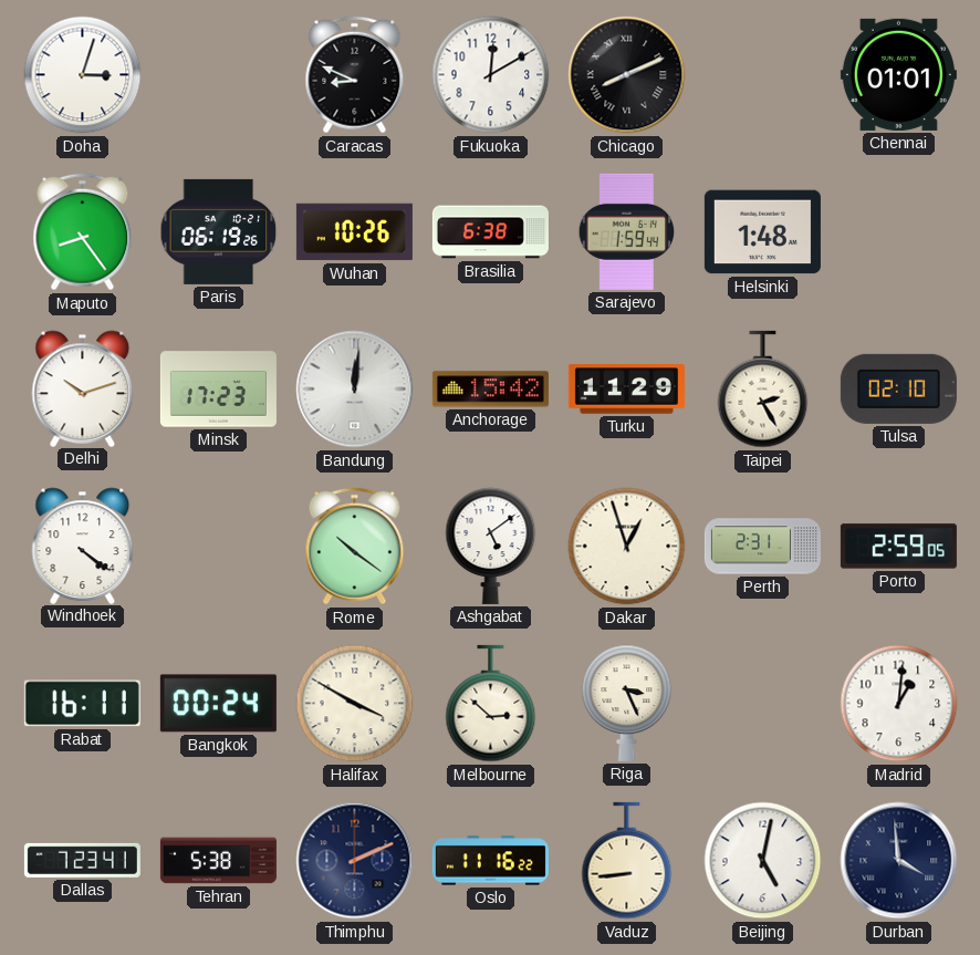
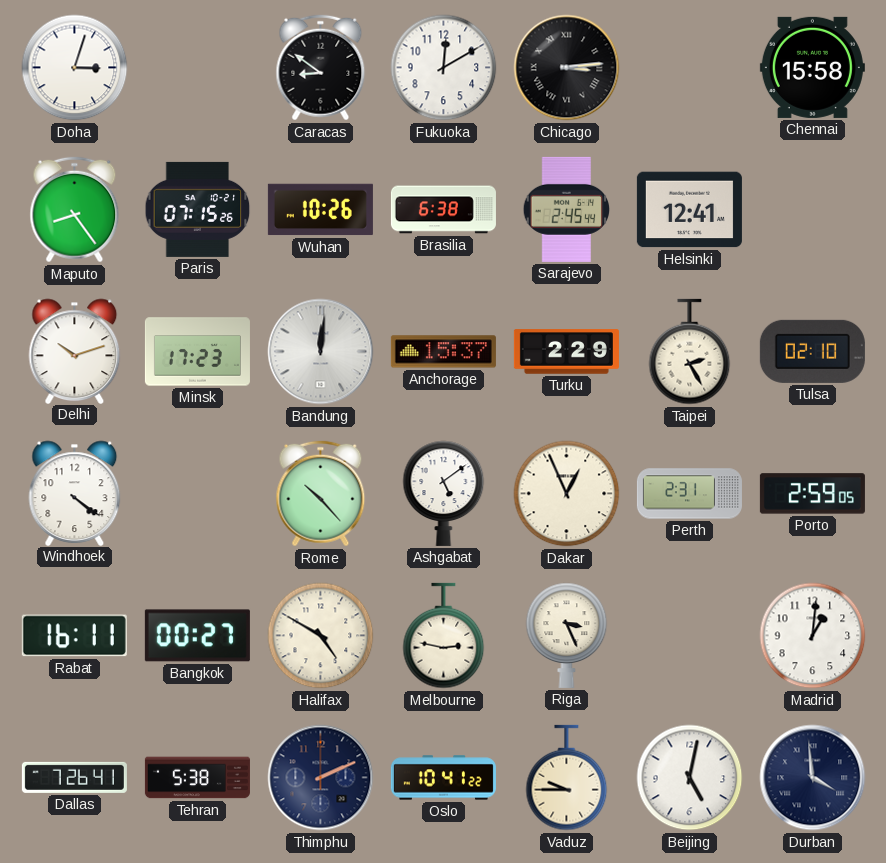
Caracas: 8:49 -> 8:51 (321, 68)
Chicago: 8:11 -> 3:14 (567, 68)
Chennai: 01:01 -> 15:58 (812, 67)
Paris: 06:19 -> 07:15 (198, 209)
Sarajevo: 1:59 -> 2:45 (566, 209)
Helsinki: 1:48 -> 12:41 (689, 210)
Anchorage: 15:42 -> 15:37 (443, 352)
Turku: 11:29 -> 2:29 (566, 352)
Rome: 10:21 -> 10:23 (321, 494)
Dakar: 12:57 -> 12:56 (567, 494)
Bangkok: 00:24 -> 00:27 (197, 636)
Halifax: 3:50 -> 4:50 (321, 636)
Melbourne: 2:52 -> 2:47 (444, 636)
Dallas: 7:23 -> 7:26 (74, 777)
Oslo: 11:16 -> 10:41 (443, 778)
Vaduz: 8:44 -> 9:45 (567, 778)
